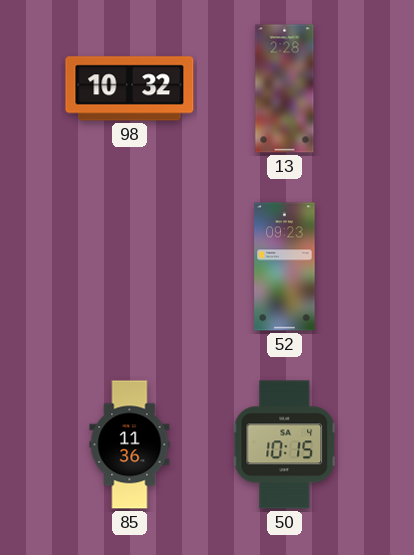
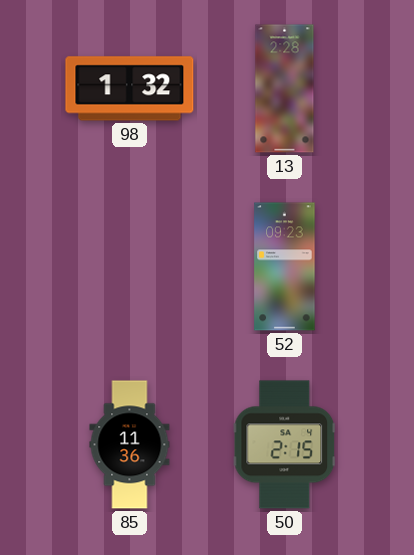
98: 10:32 -> 1:32 (130, 89)
50: 10:15 -> 2:15 (285, 445)
